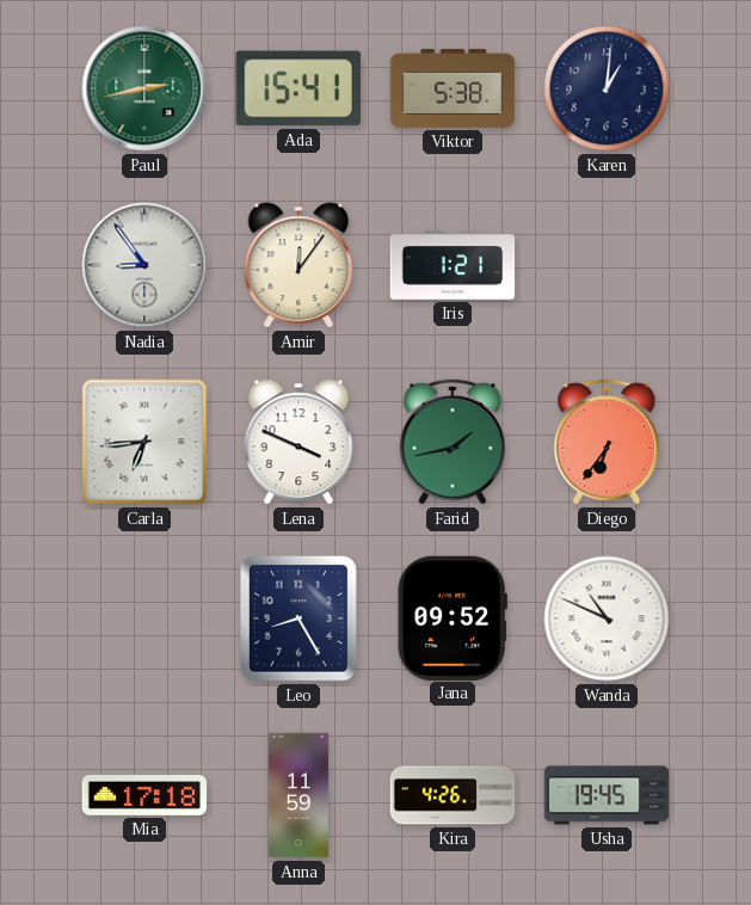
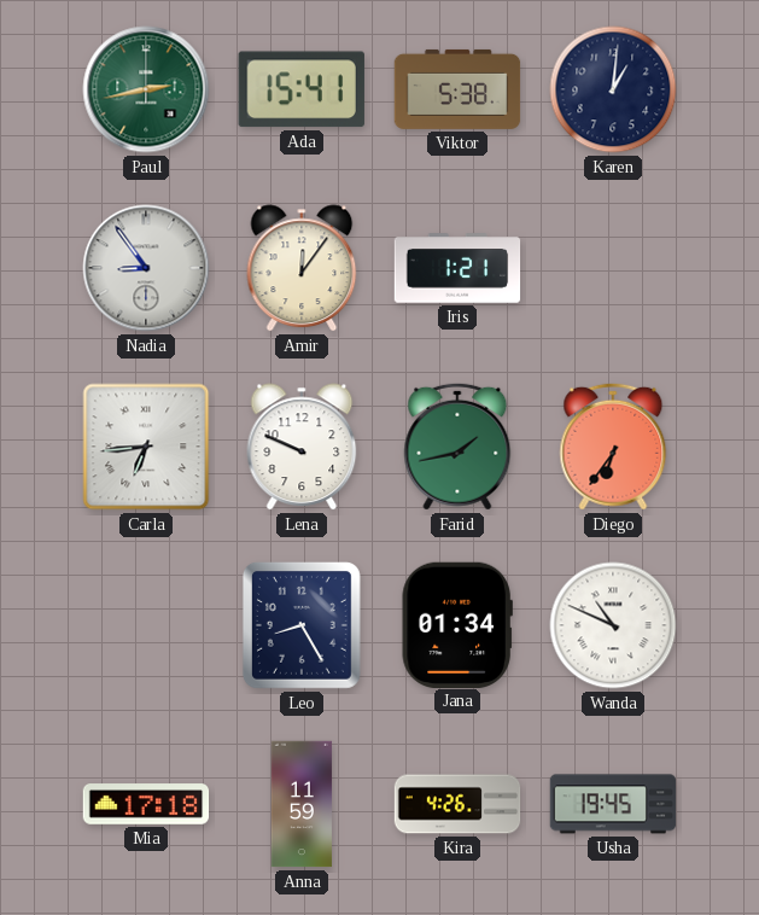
Lena: 3:49 -> 9:49 (302, 447)
Jana: 09:52 -> 01:34 (457, 624)
